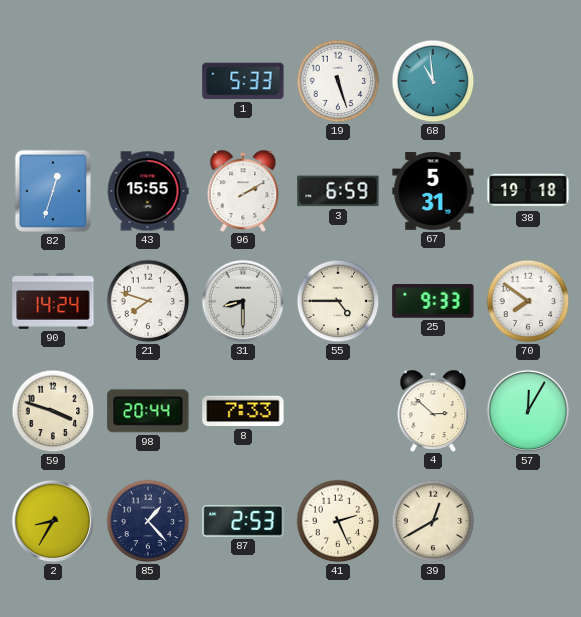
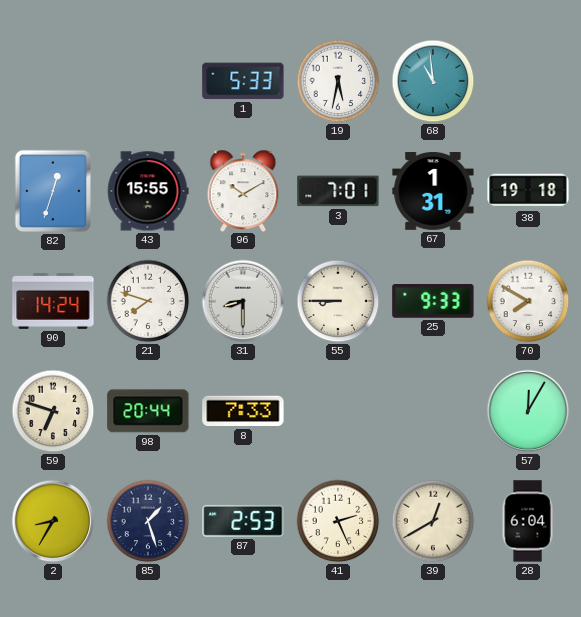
19: 5:27 -> 5:32 (338, 81)
96: 2:10 -> 10:10 (243, 190)
3: 6:59 -> 7:01 (338, 191)
67: 5:31 -> 1:31 (433, 191)
55: 4:45 -> 8:45 (338, 301)
70: 7:51 -> 7:50 (528, 301)
59: 3:48 -> 6:48 (53, 411)
4: 2:52 -> none (433, 410)
85: 1:23 -> 1:27 (148, 521)
28: none -> 6:04 (528, 521)
